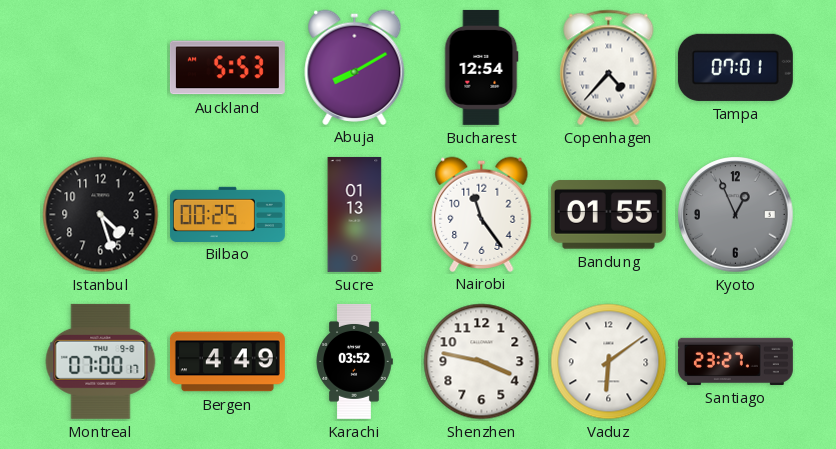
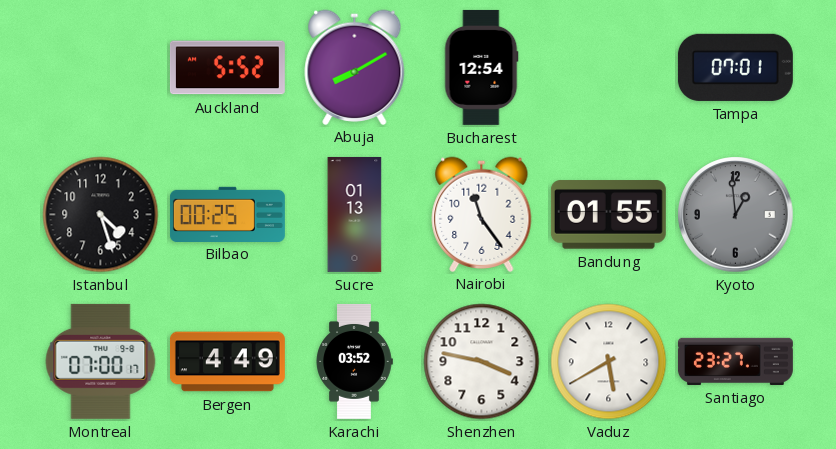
Auckland: 5:53 -> 5:52 (227, 68)
Copenhagen: 4:37 -> none (609, 68)
Kyoto: 12:56 -> 12:59 (736, 215)
Vaduz: 6:09 -> 5:40 (609, 362)
